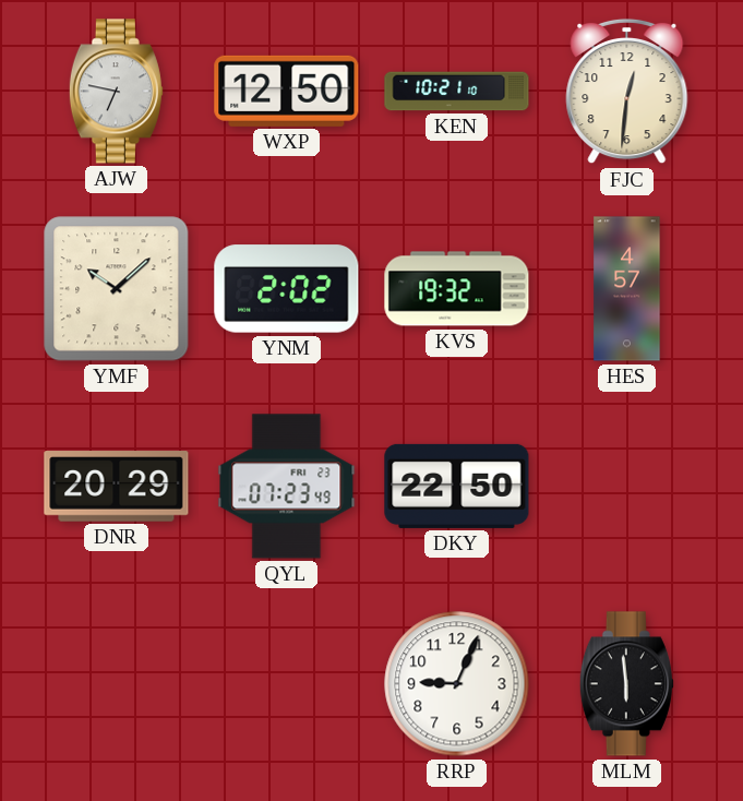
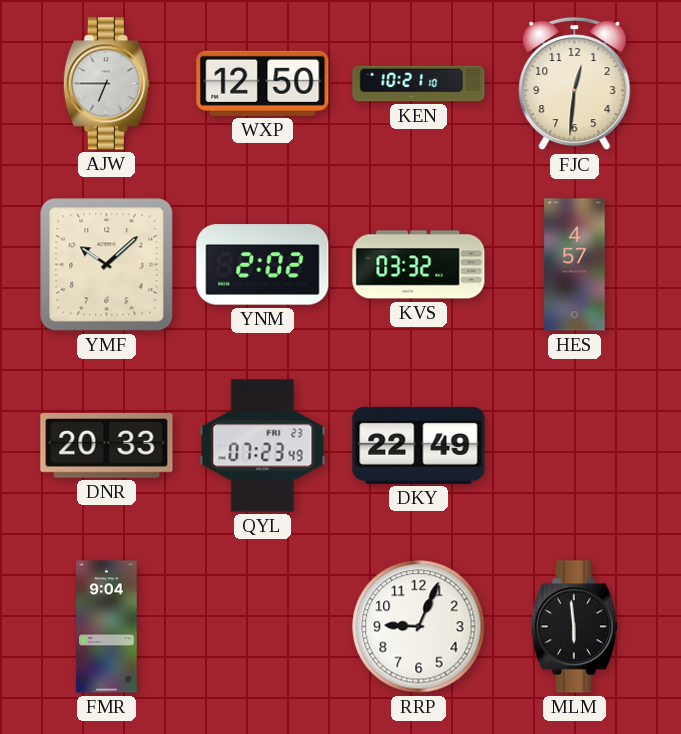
AJW: 6:47 -> 6:45 (106, 84)
KVS: 19:32 -> 03:32 (419, 265)
DNR: 20:29 -> 20:33 (107, 446)
DKY: 22:50 -> 22:49 (419, 445)
FMR: none -> 9:04 (107, 627)
